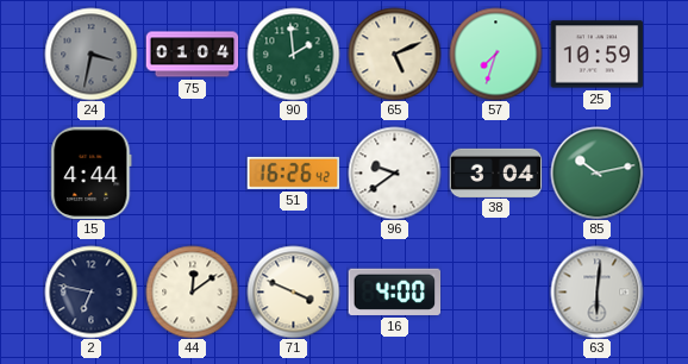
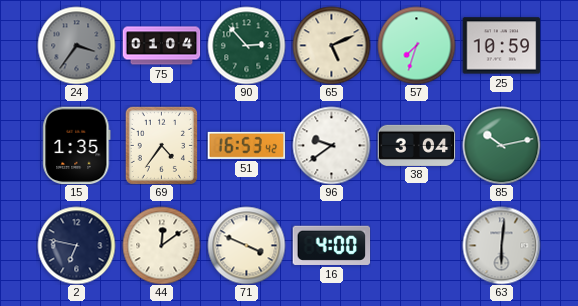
24: 3:32 -> 3:36 (76, 45)
90: 1:59 -> 2:53 (246, 45)
15: 4:44 -> 1:35 (77, 145)
69: none -> 4:36 (161, 145)
51: 16:26 -> 16:53 (246, 145)
